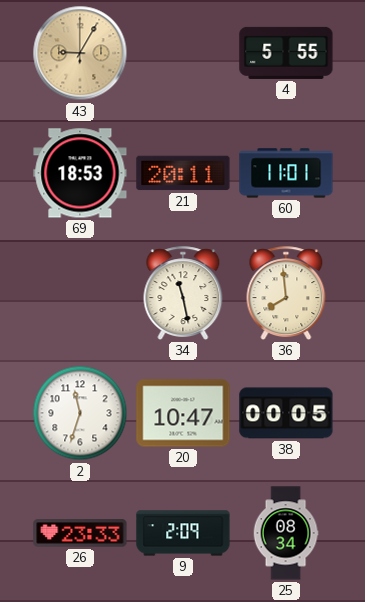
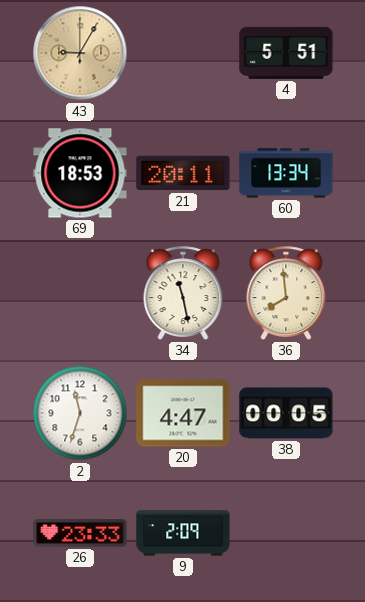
4: 5:55 -> 5:51 (286, 53)
60: 11:01 -> 13:34 (286, 173)
20: 10:47 -> 4:47 (183, 413)
25: 08:34 -> none (286, 533)
